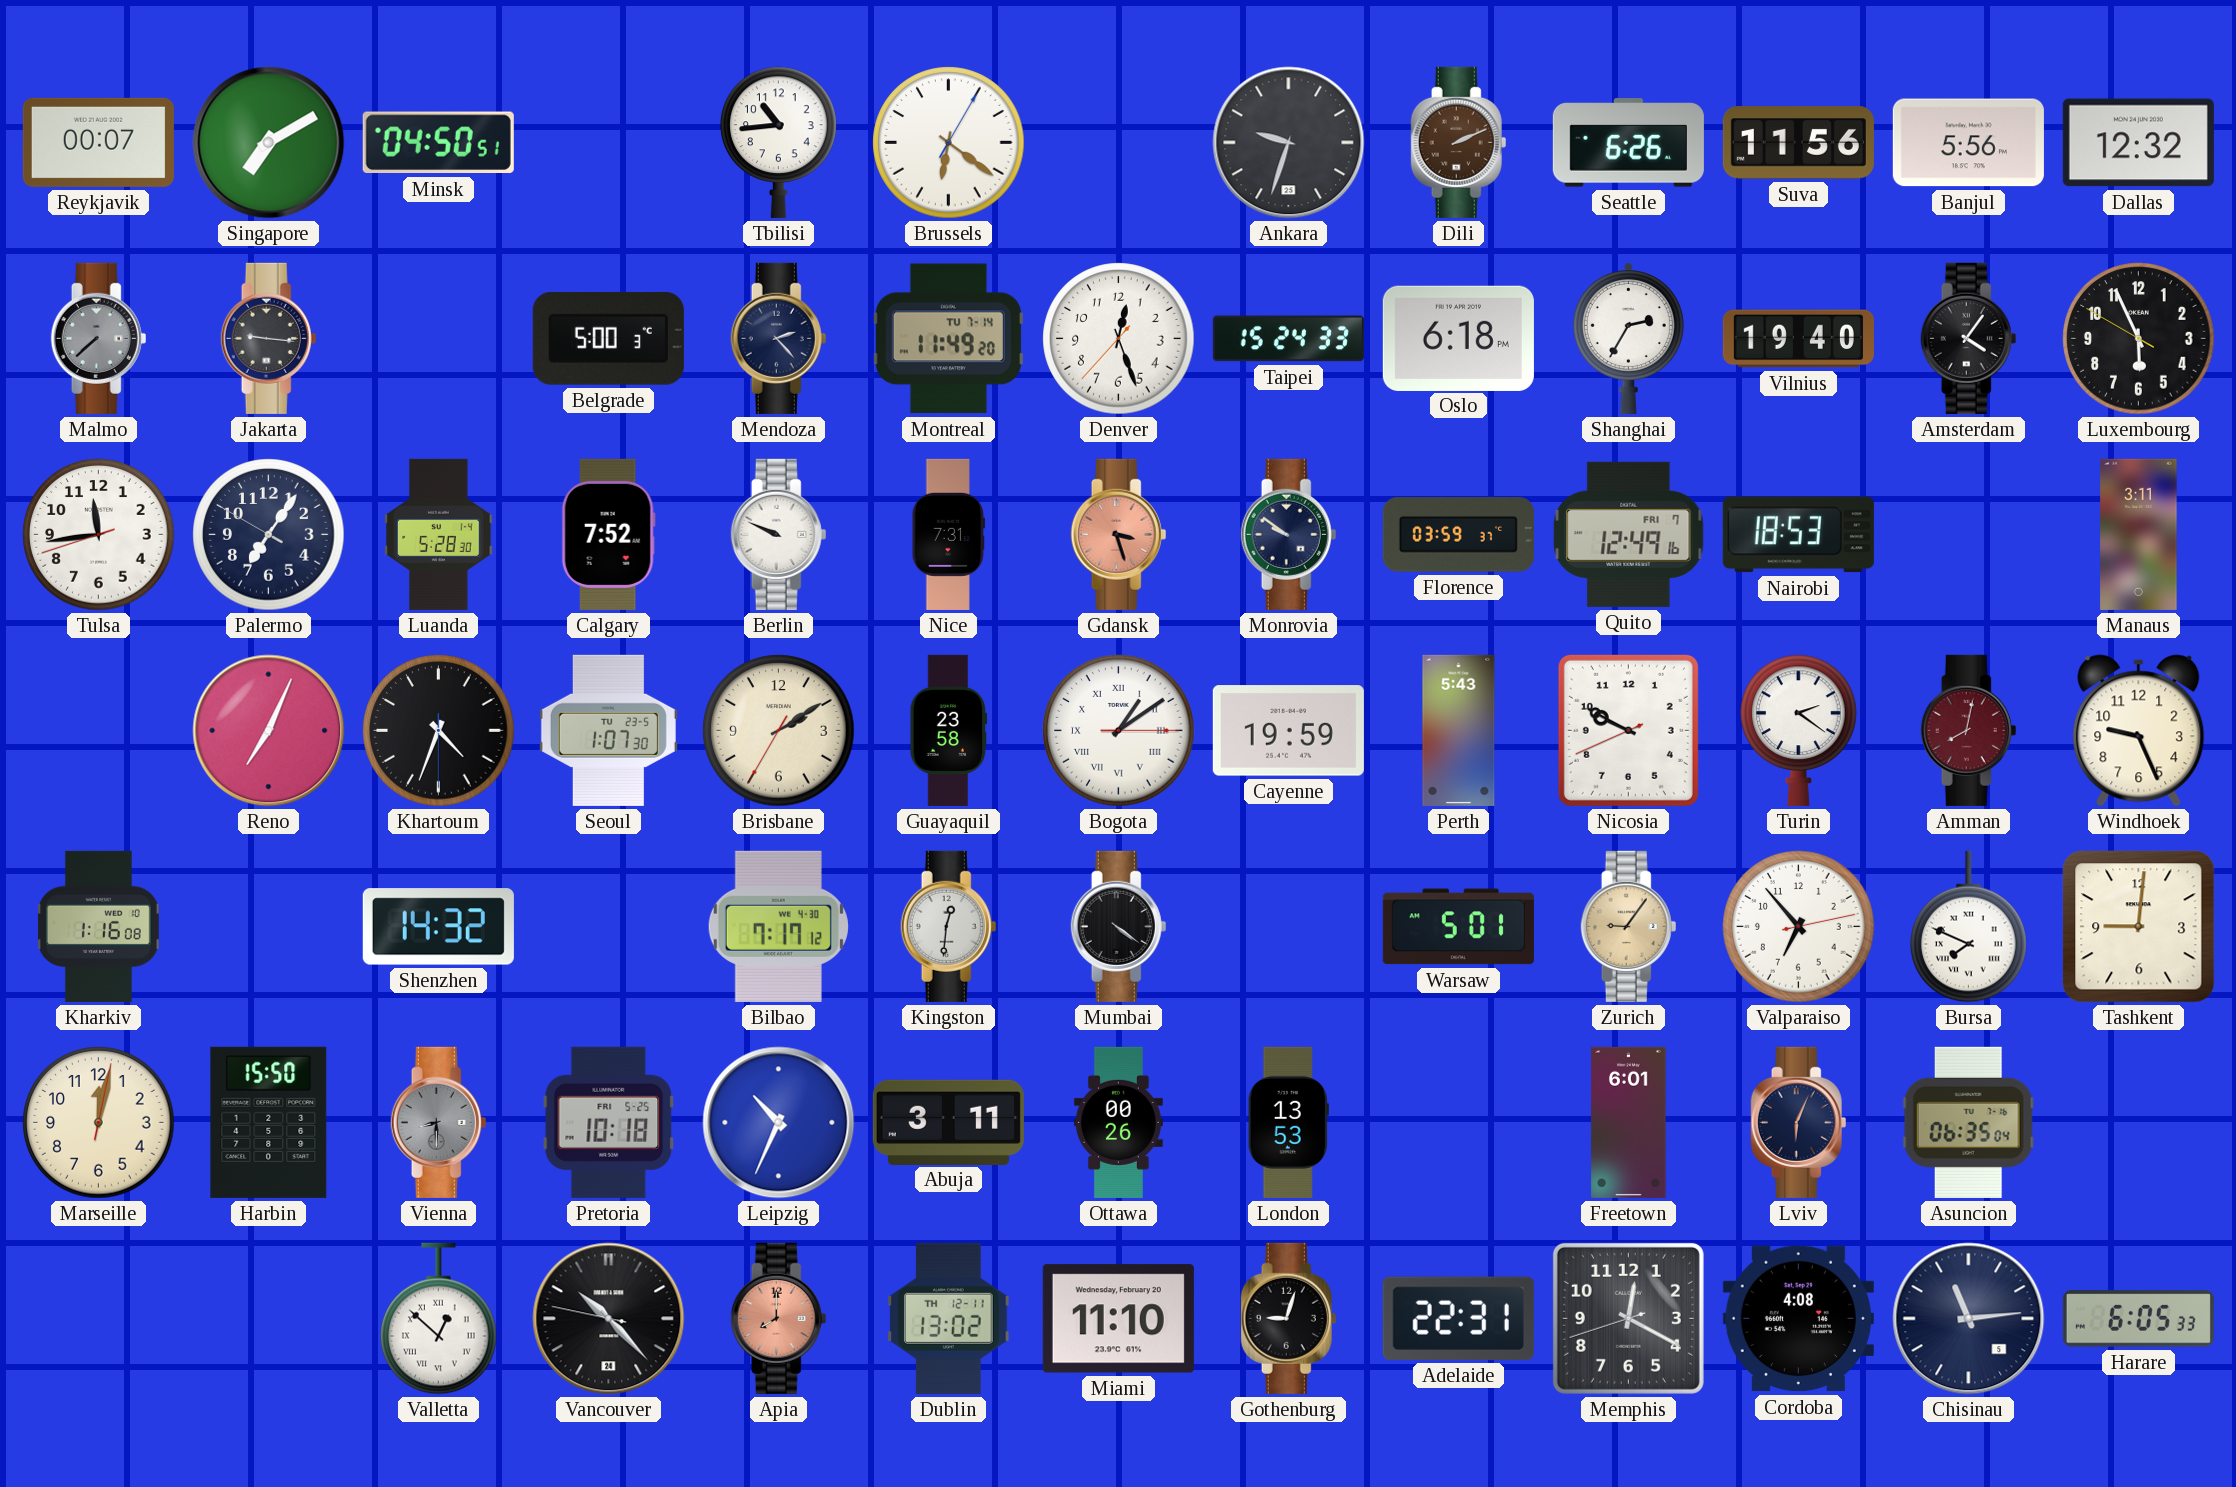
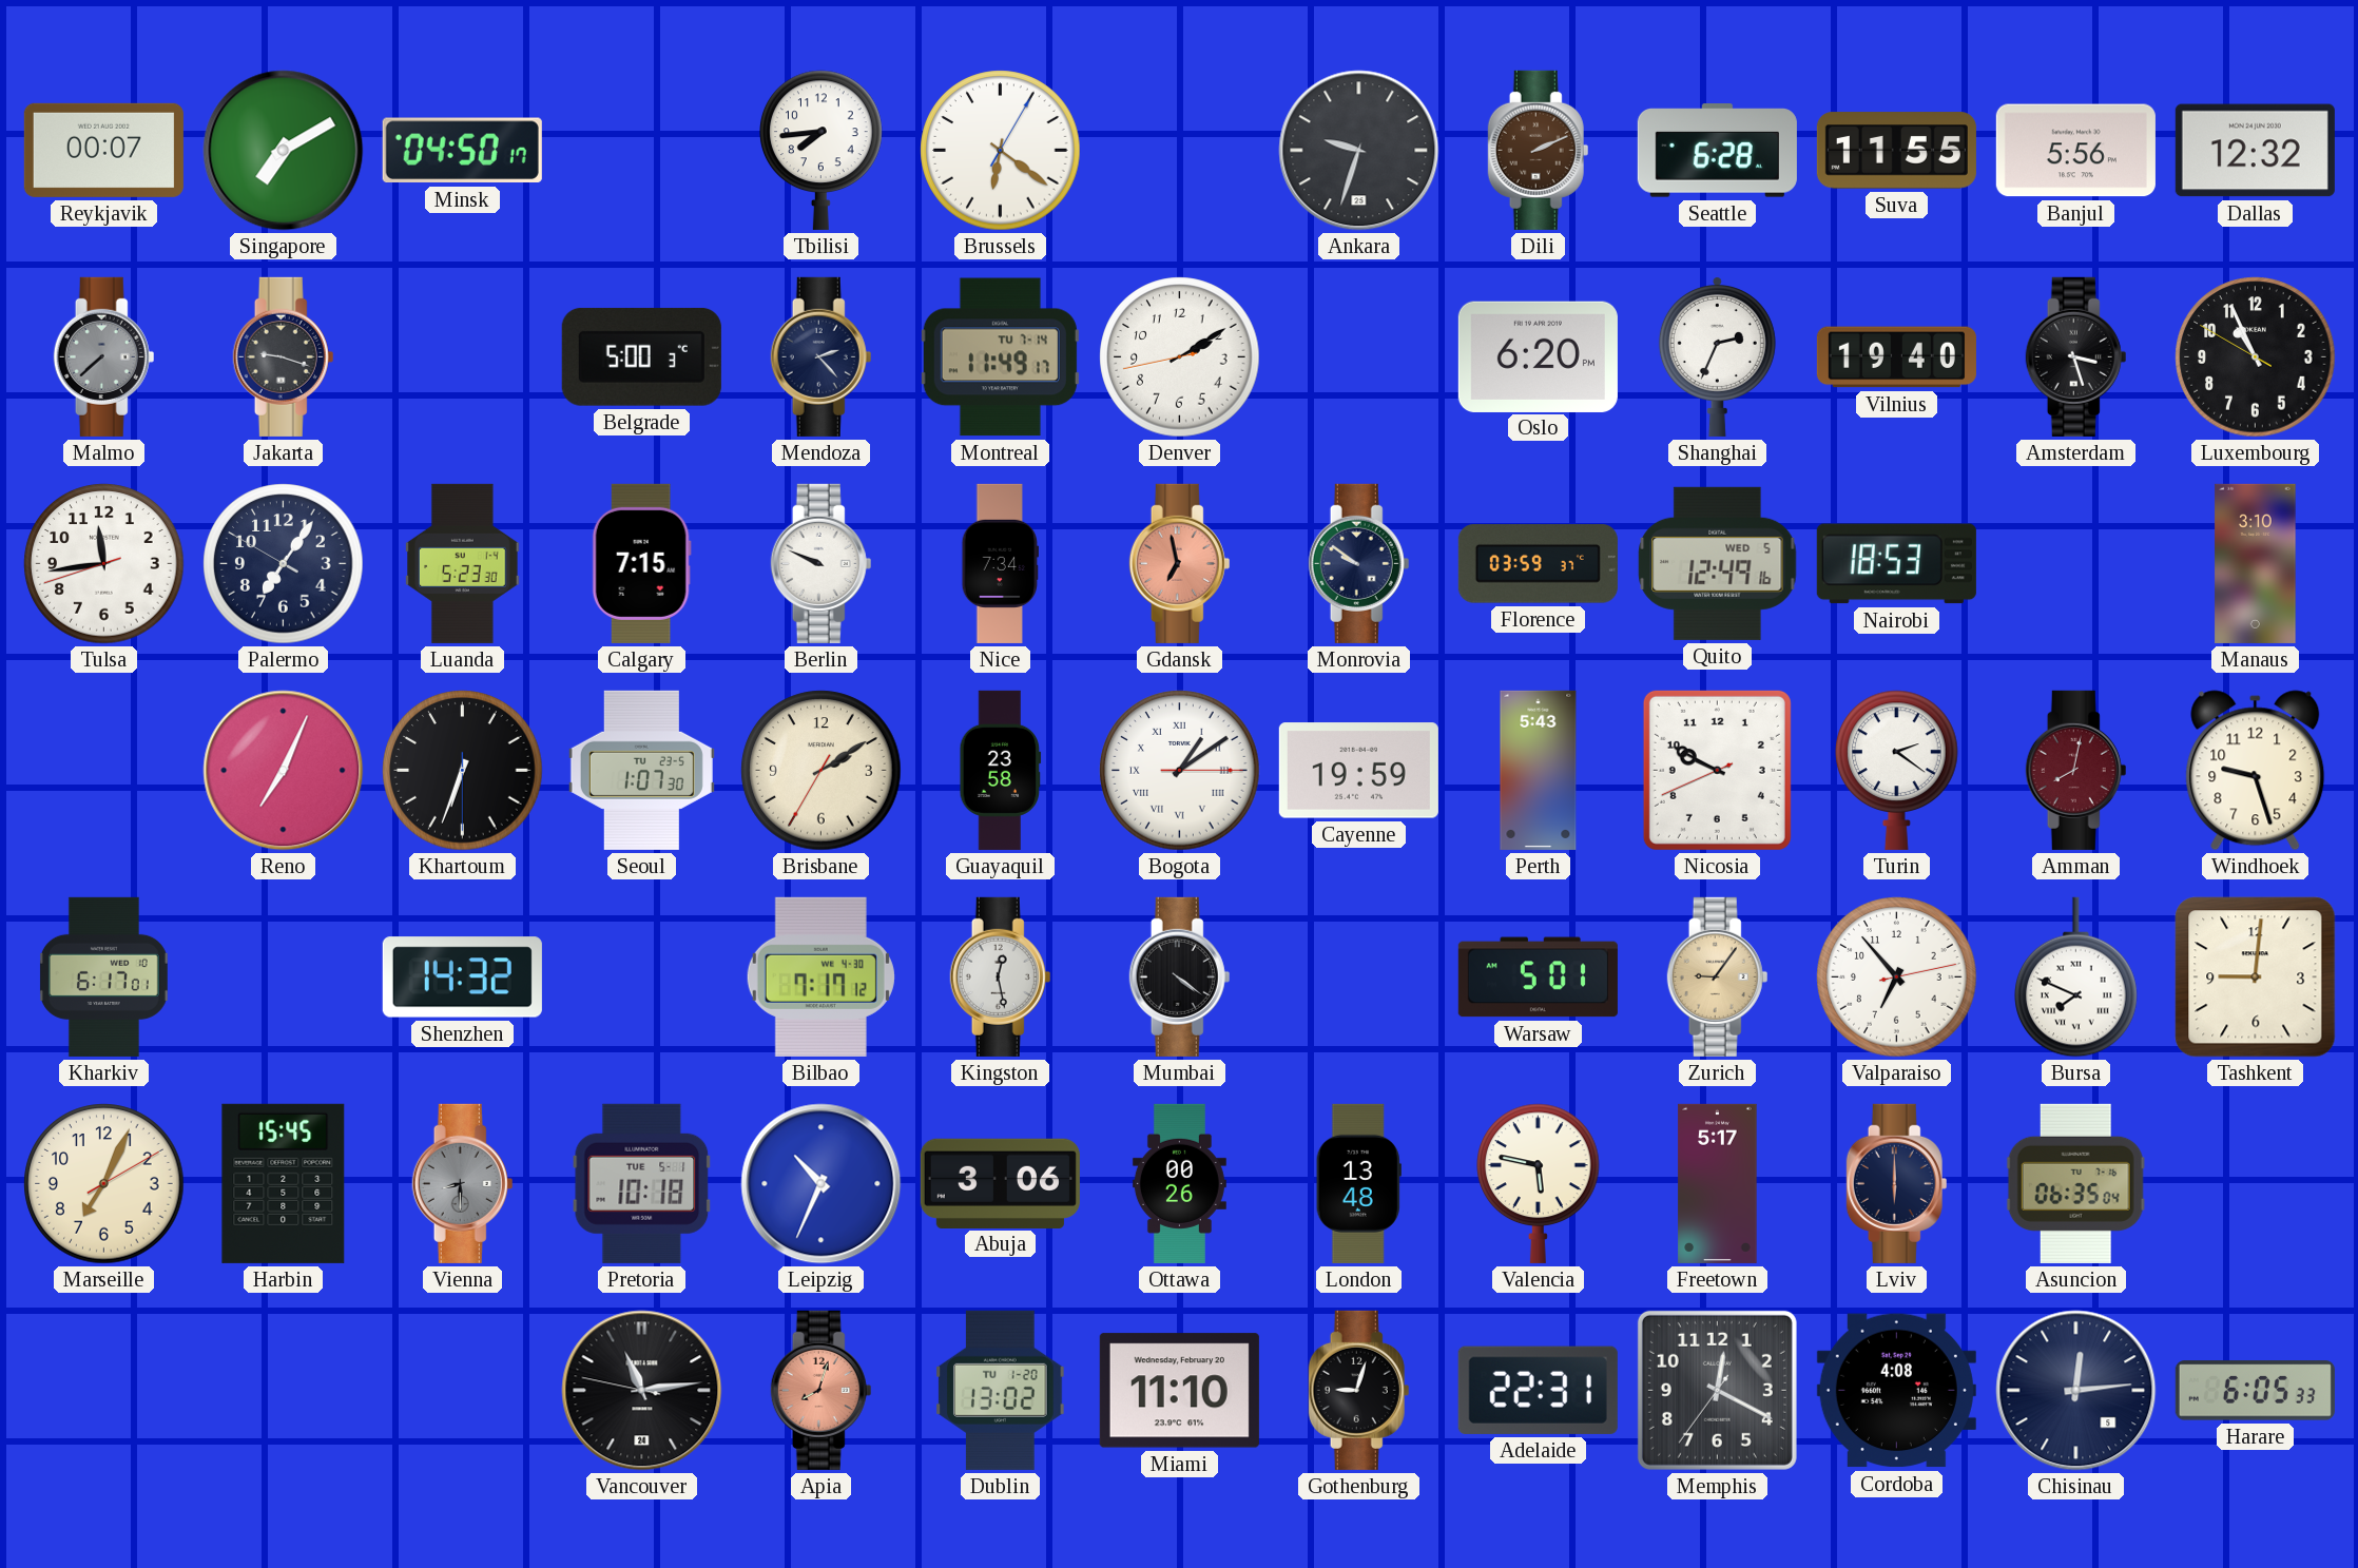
Minsk: 04:50:51 -> 04:50:17 (462, 151)
Tbilisi: 10:44 -> 7:44 (822, 150)
Seattle: 6:26 -> 6:28 (1717, 151)
Suva: 11:56 -> 11:55 (1896, 151)
Jakarta: 9:16 -> 9:18 (284, 356)
Montreal: 11:49:20 -> 11:49:17 (1000, 357)
Denver: 12:26 -> 2:09 (1180, 357)
Taipei: 15:24 -> none (1288, 339)
Oslo: 6:18 -> 6:20 (1538, 356)
Shanghai: 2:35 -> 2:34 (1717, 357)
Amsterdam: 4:06 -> 3:27 (2076, 356)
Luxembourg: 5:55 -> 10:55 (2256, 357)
Luanda: 5:28 -> 5:23 (463, 563)
Calgary: 7:52 -> 7:15 (641, 563)
Nice: 7:31 -> 7:34 (1001, 563)
Gdansk: 3:27 -> 6:58 (1180, 563)
Quito date: FRI 7 -> WED 5 (1718, 563)
Manaus: 3:11 -> 3:10 (2256, 563)
Khartoum: 4:33 -> 6:33 (463, 771)
Windhoek: 9:26 -> 9:27 (2256, 771)
Kharkiv: 1:16 -> 6:17 (103, 976)
Kingston: 12:31 -> 12:28 (1001, 976)
Marseille: 12:02 -> 7:04 (104, 1184)
Harbin: 15:50 -> 15:45 (284, 1183)
Pretoria date: FRI 5-25 -> TUE 5-1 (642, 1183)
Abuja: 3:11 -> 3:06 (1000, 1183)
London: 13:53 -> 13:48 (1358, 1183)
Valencia: none -> 5:47 (1539, 1183)
Freetown: 6:01 -> 5:17 (1718, 1183)
Lviv: 6:04 -> 6:00 (1897, 1183)
Valletta: 12:52 -> none (439, 1319)
Vancouver: 10:22 -> 11:13 (642, 1391)
Apia: 8:00 -> 8:03 (822, 1390)
Dublin date: TH 12-11 -> TU 1-20 (1001, 1390)
Memphis: 12:19:42 -> 12:19:36 (1717, 1390)
Chisinau: 11:14 -> 12:14 (2076, 1391)
